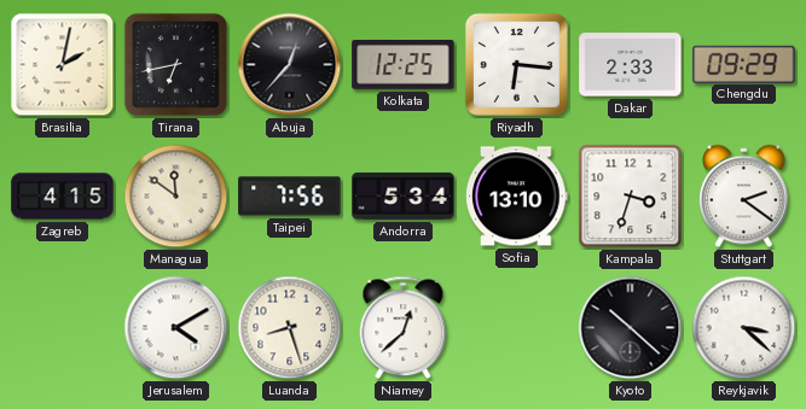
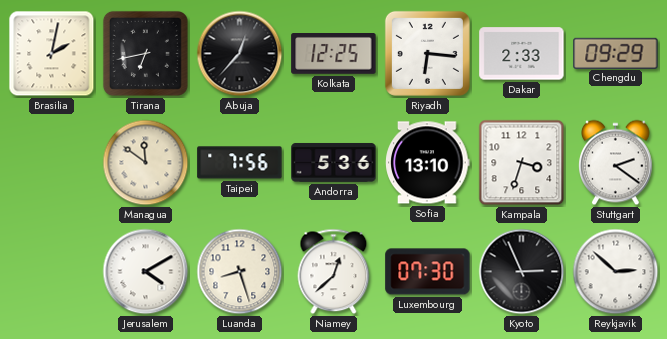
Zagreb: 4:15 -> none (63, 197)
Andorra: 5:34 -> 5:36 (334, 163)
Luxembourg: none -> 07:30 (428, 272)
Kyoto: 10:22 -> 2:56 (522, 272)
Reykjavik: 3:22 -> 2:52 (616, 272)
